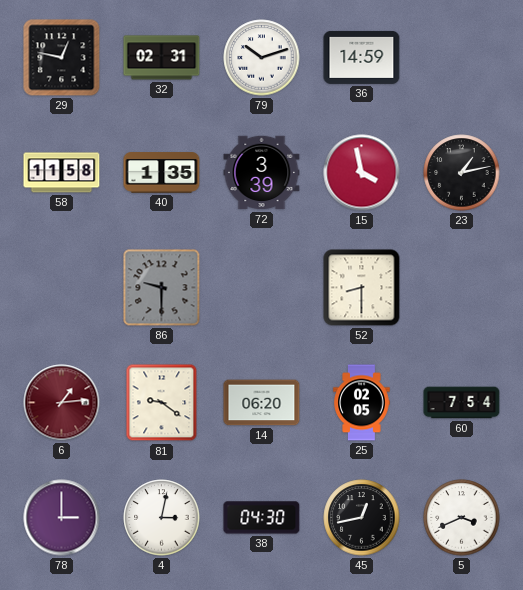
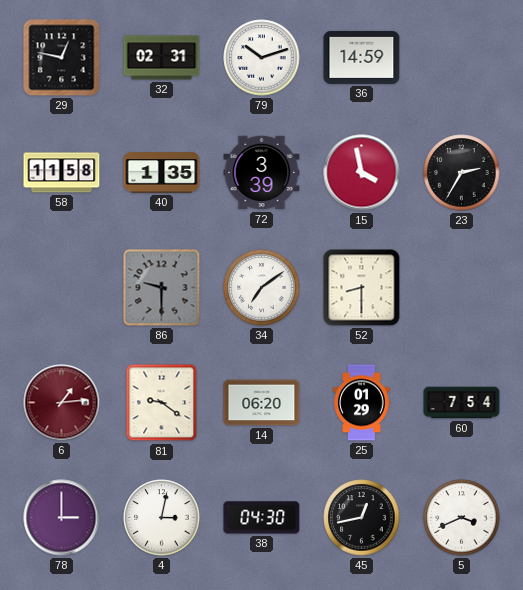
23: 1:13 -> 2:35 (462, 173)
34: none -> 7:09 (262, 288)
25: 02:05 -> 01:29 (362, 403)
